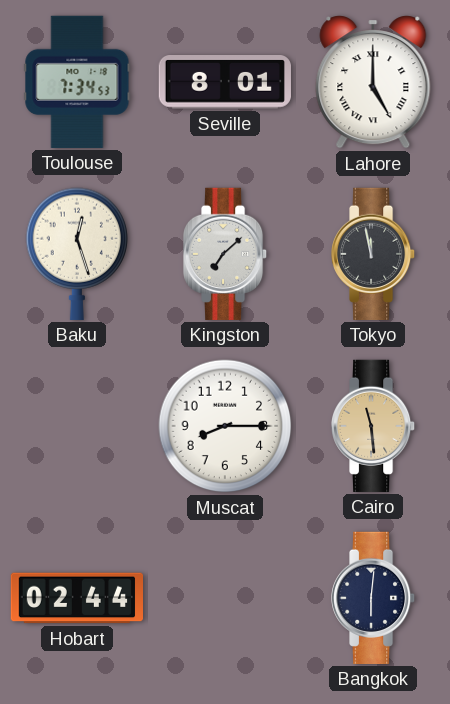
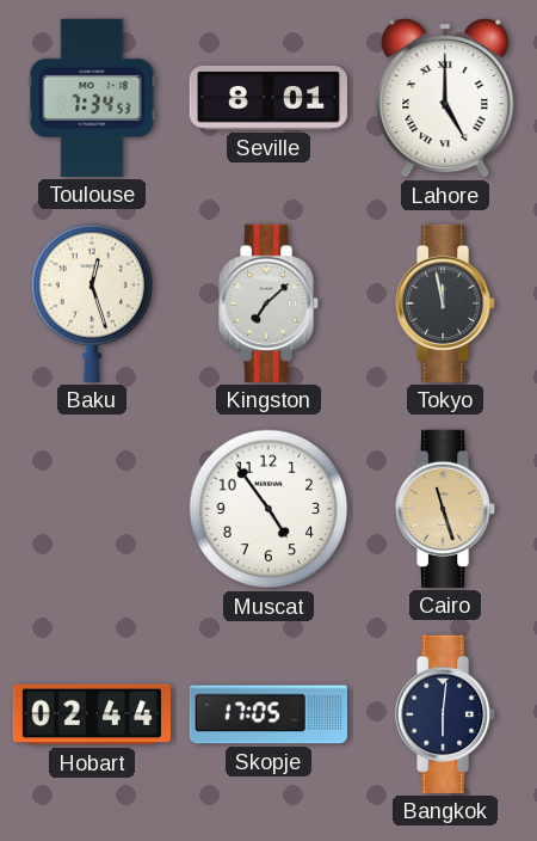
Muscat: 8:15 -> 4:54 (268, 509)
Cairo: 11:29 -> 11:27 (446, 509)
Skopje: none -> 17:05 (267, 714)
